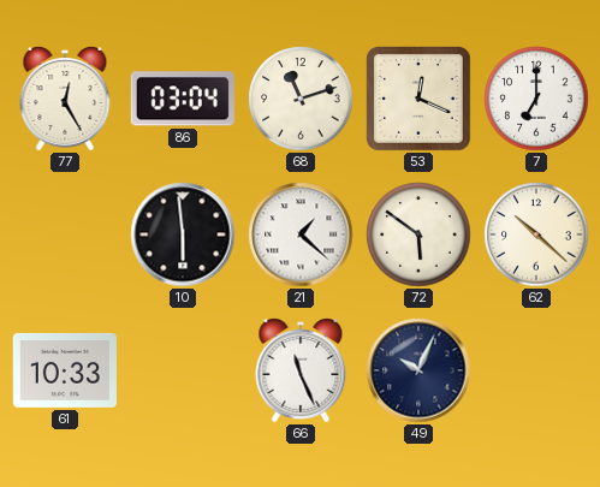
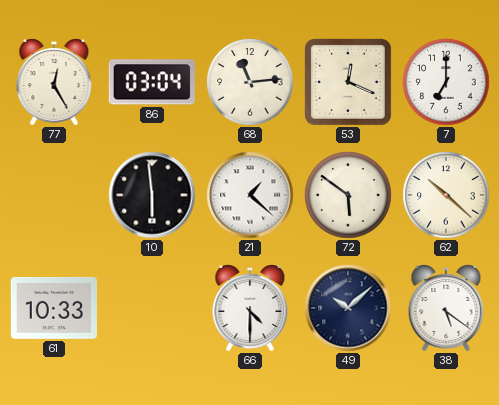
68: 11:12 -> 11:14 (250, 82)
66: 11:26 -> 4:30 (250, 308)
49: 10:04 -> 10:08 (348, 308)
38: none -> 5:21 (446, 308)
